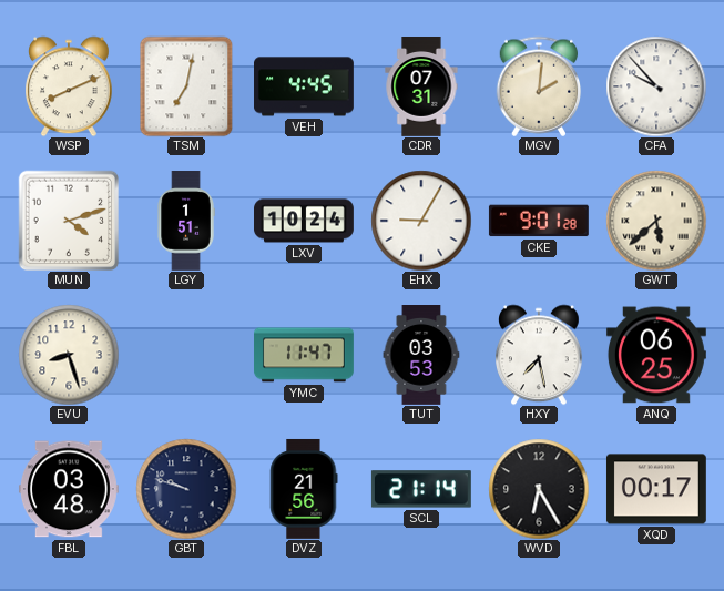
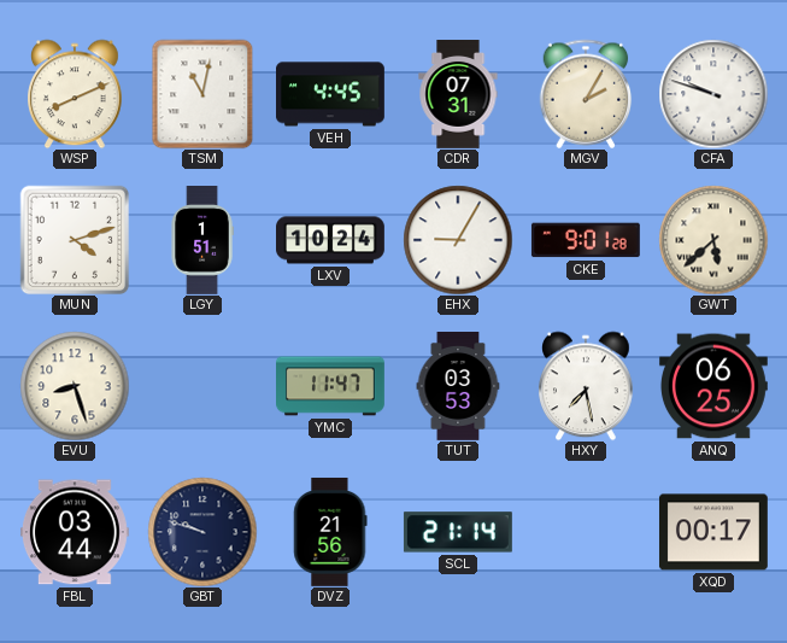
TSM: 7:02 -> 11:02 (202, 94)
MGV: 2:01 -> 2:05 (586, 94)
CFA: 9:53 -> 9:48 (713, 94)
FBL: 03:48 -> 03:44 (75, 532)
WVD: 6:25 -> none (539, 489)
